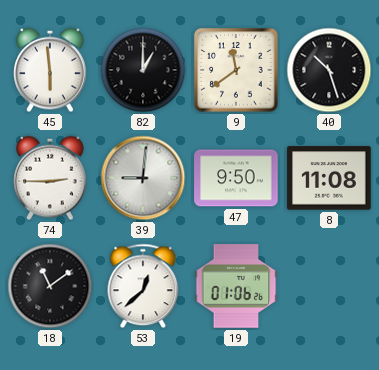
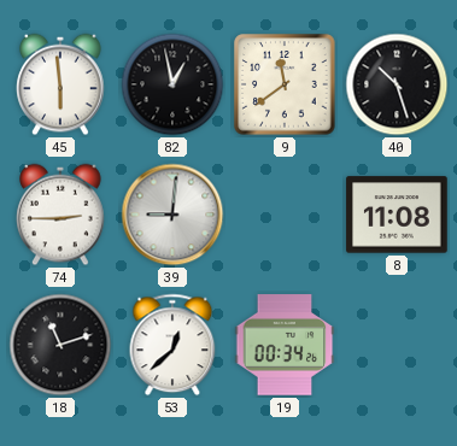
82: 1:00 -> 12:58 (172, 84)
47: 9:50 -> none (236, 178)
18: 11:09 -> 11:12 (60, 345)
19: 01:06 -> 00:34 (285, 345)
